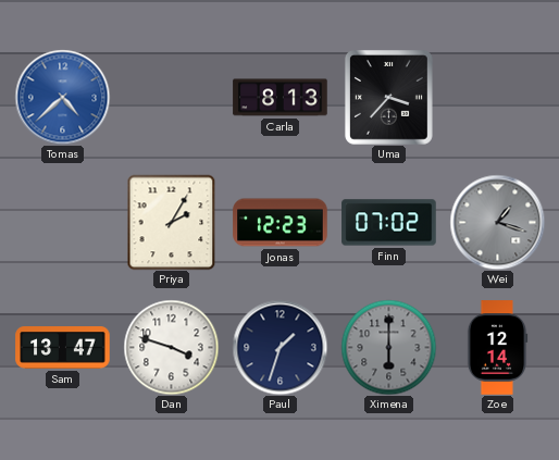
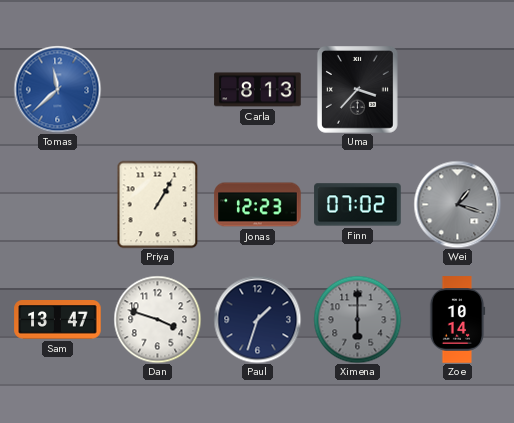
Tomas: 4:38 -> 11:38 (57, 89)
Priya: 2:05 -> 1:05 (158, 204)
Zoe: 12:14 -> 10:14 (457, 320)
